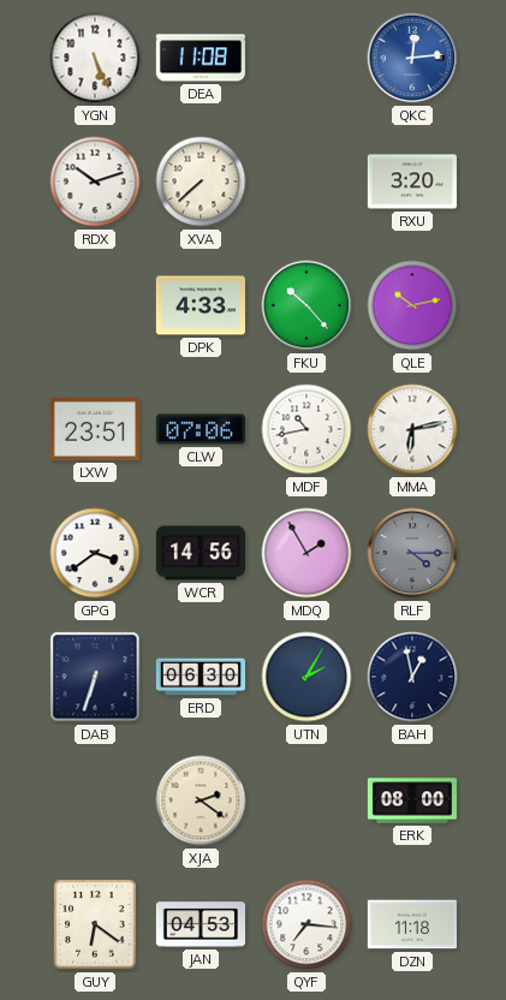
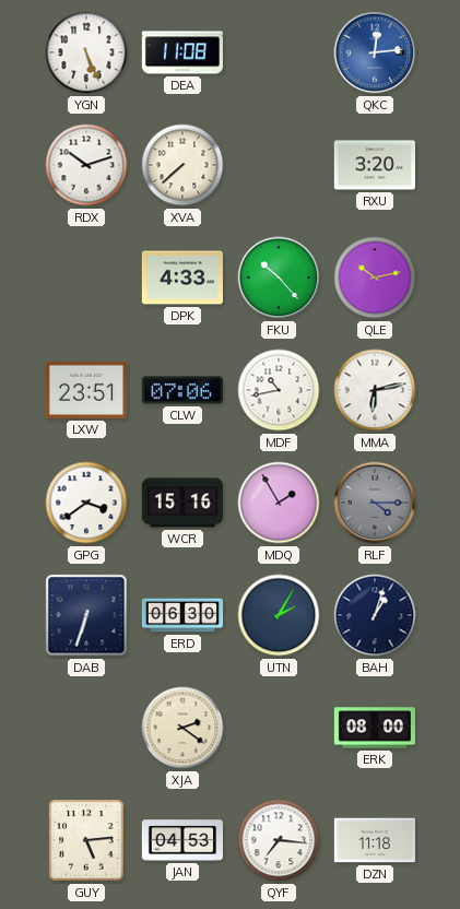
WCR: 14:56 -> 15:16 (182, 503)
BAH: 12:58 -> 1:03 (375, 615)
GUY: 6:21 -> 5:14 (86, 840)
